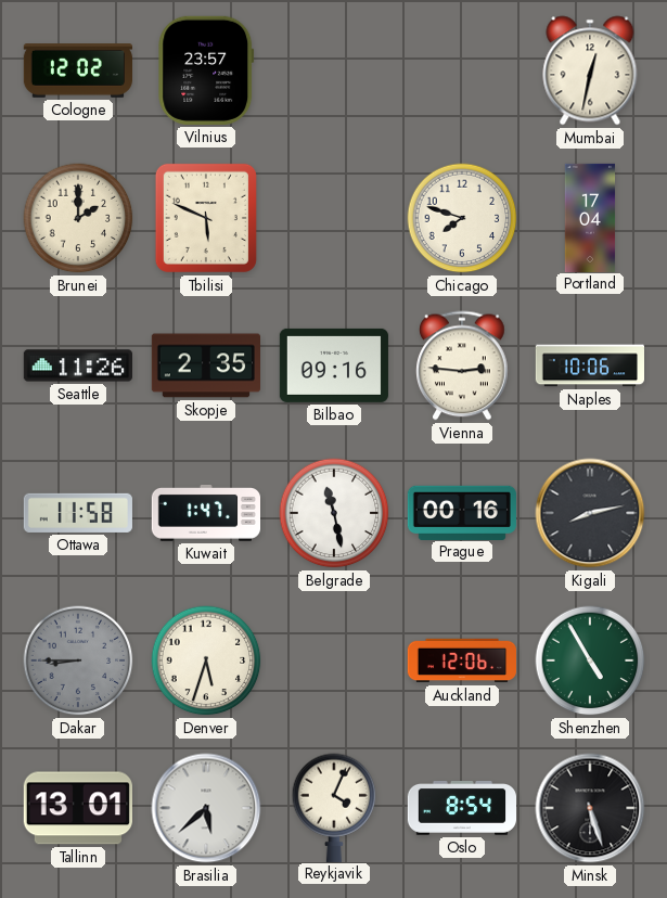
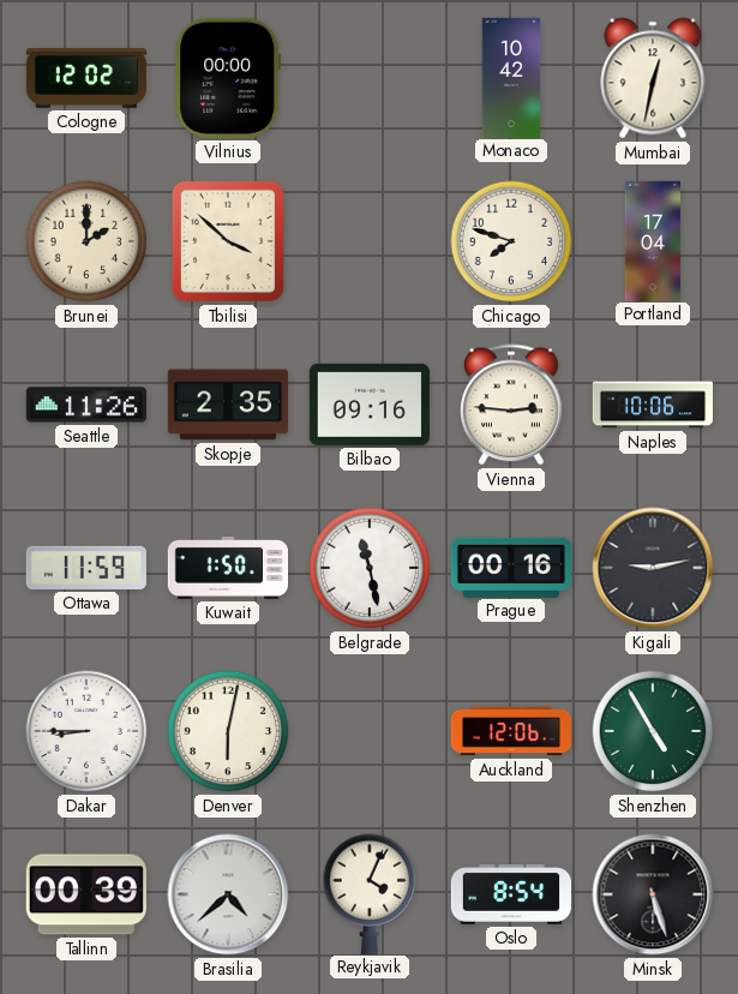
Vilnius: 23:57 -> 00:00 (228, 78)
Monaco: none -> 10:42 (511, 77)
Tbilisi: 5:49 -> 3:52 (228, 241)
Ottawa: 11:58 -> 11:59 (85, 568)
Kuwait: 1:47 -> 1:50 (227, 568)
Kigali: 8:13 -> 9:13 (653, 568)
Dakar dial: grey -> white (86, 731)
Denver: 5:33 -> 6:02 (228, 731)
Tallinn: 13:01 -> 00:39 (86, 894)
Brasilia: 5:38 -> 4:38 (228, 894)
